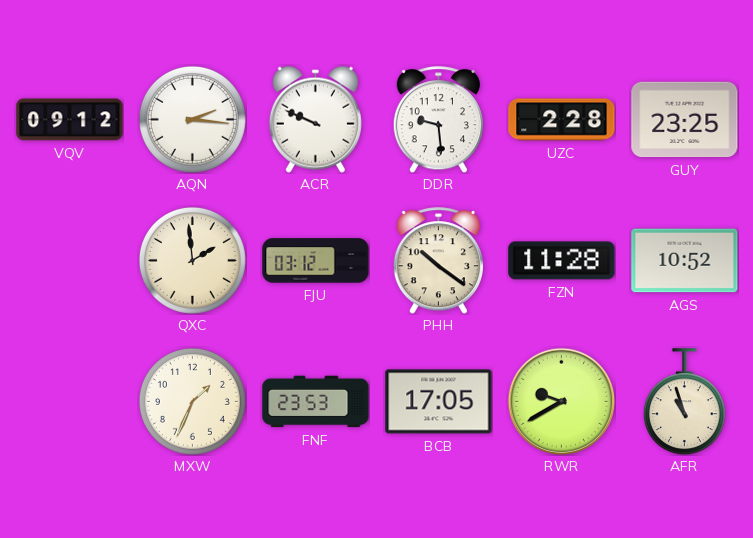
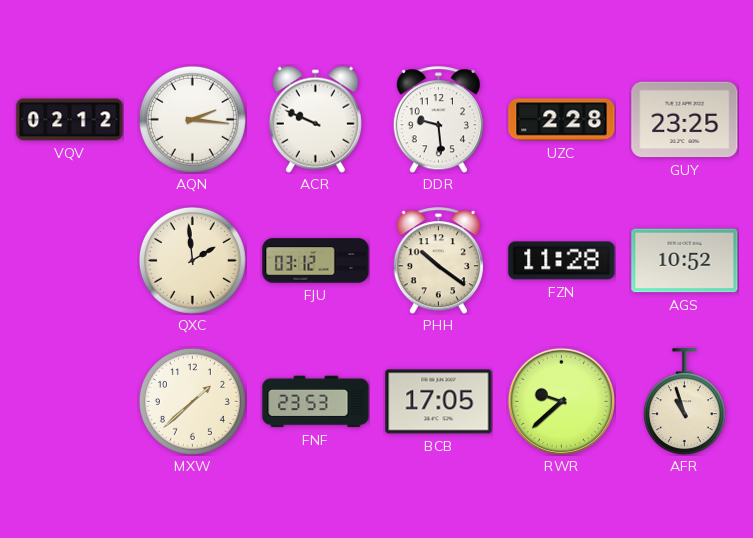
VQV: 09:12 -> 02:12 (70, 120)
MXW: 1:34 -> 1:38 (192, 401)
RWR: 9:40 -> 9:38 (561, 401)
